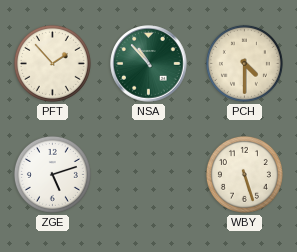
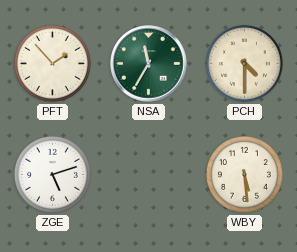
NSA: 10:53 -> 11:35 (149, 64)
WBY: 5:27 -> 5:29 (244, 174)
